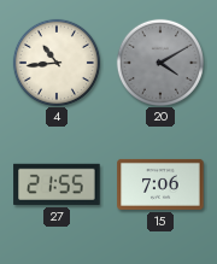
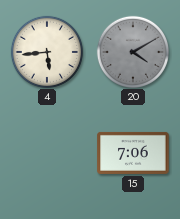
4: 10:44 -> 5:44 (46, 51)
27: 21:55 -> none (57, 184)
